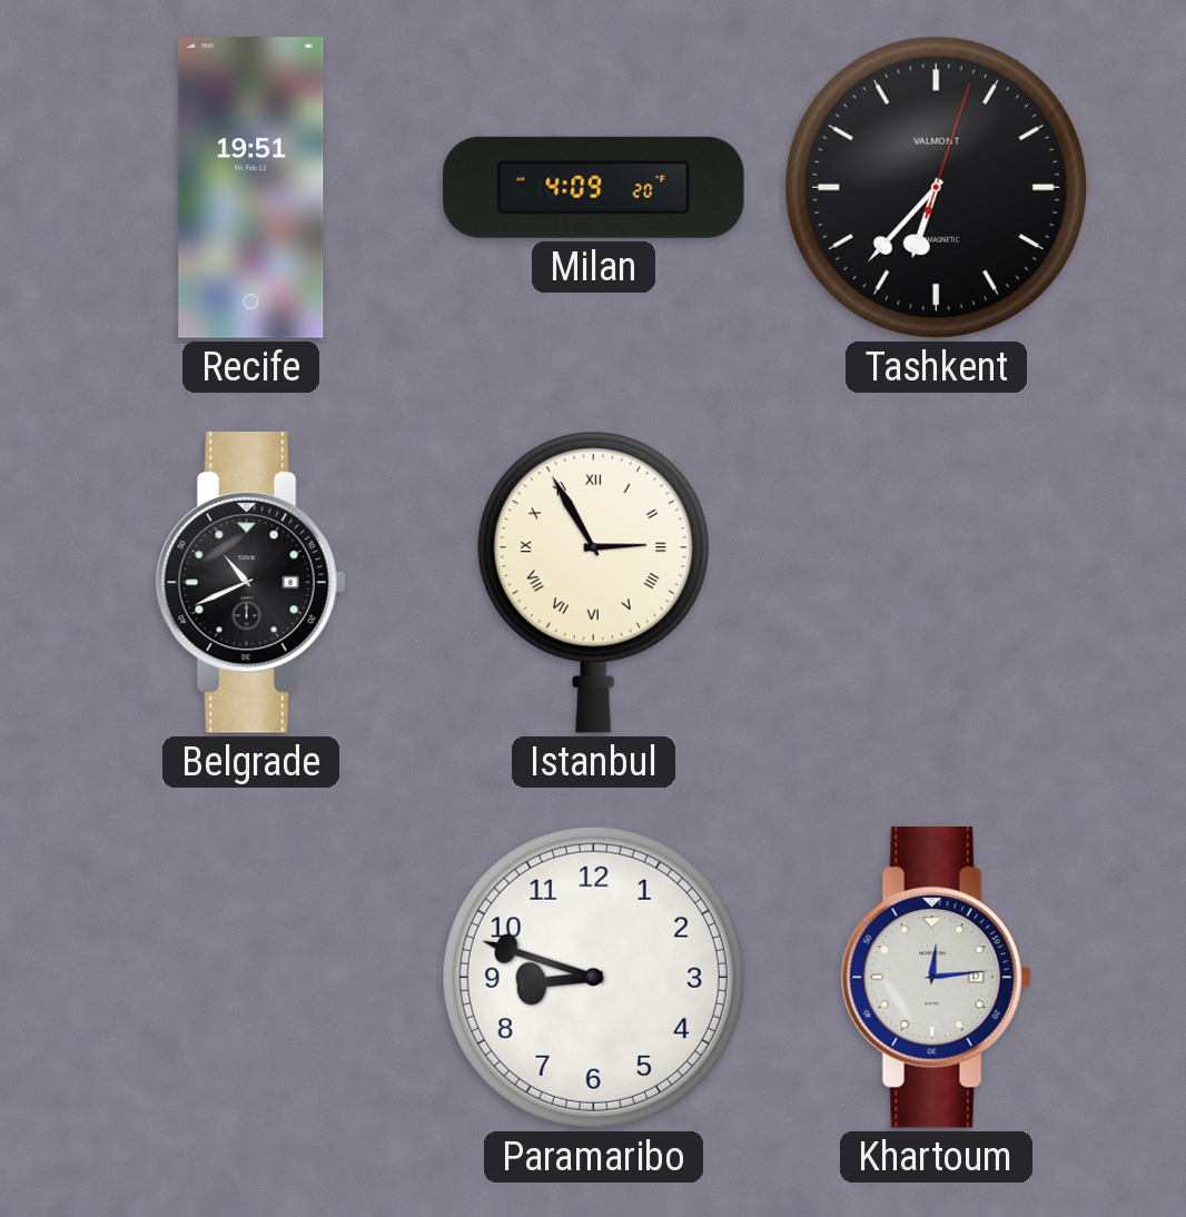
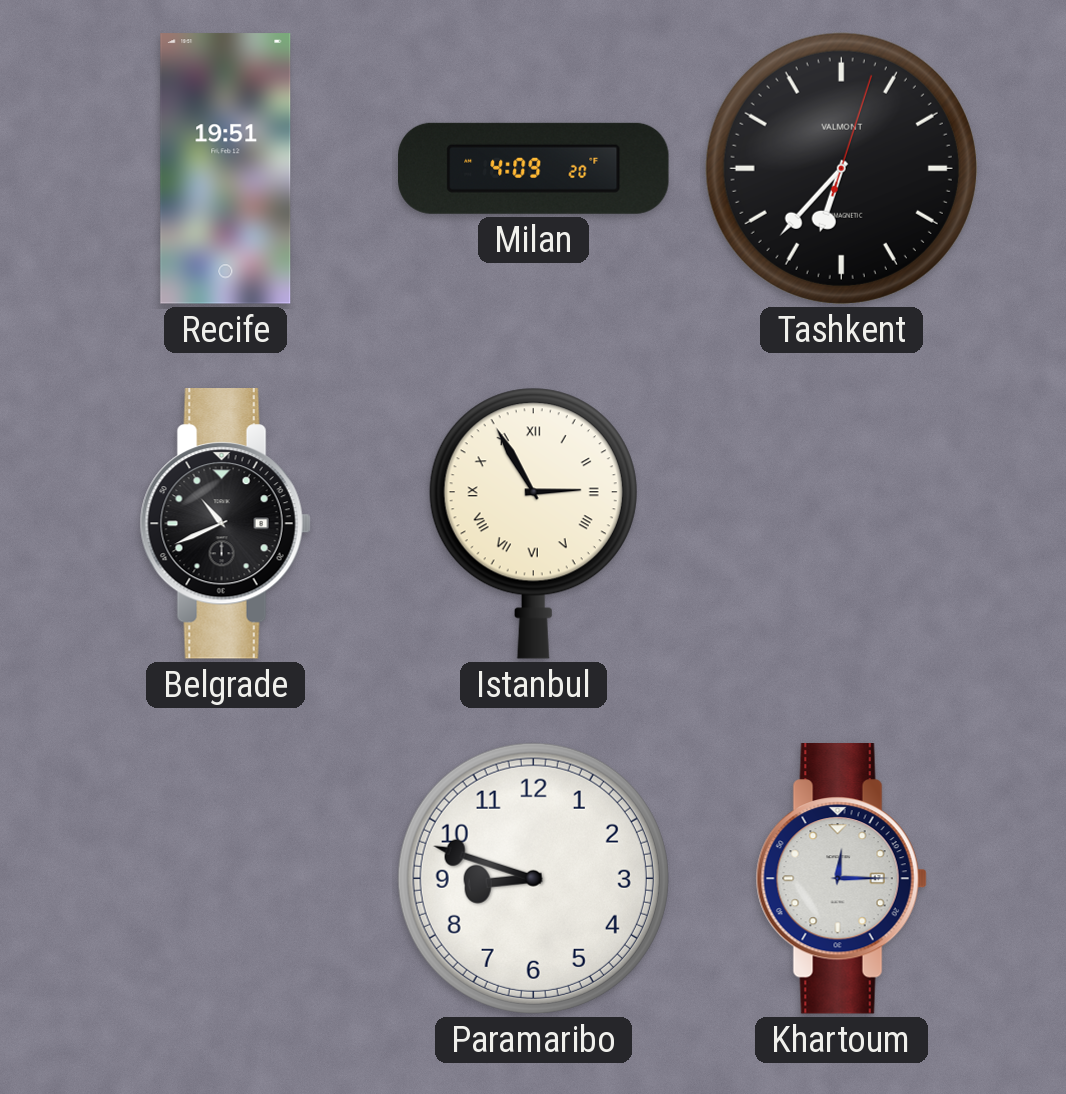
Khartoum: 12:14 -> 12:15 (841, 879)
